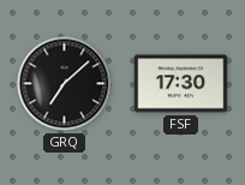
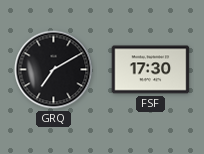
GRQ: 7:08 -> 7:10 (54, 70)
